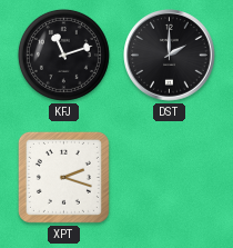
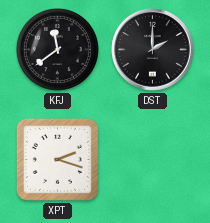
KFJ: 11:12 -> 11:39 (57, 49)
